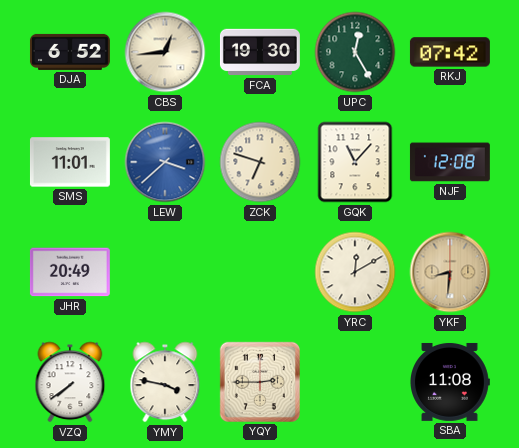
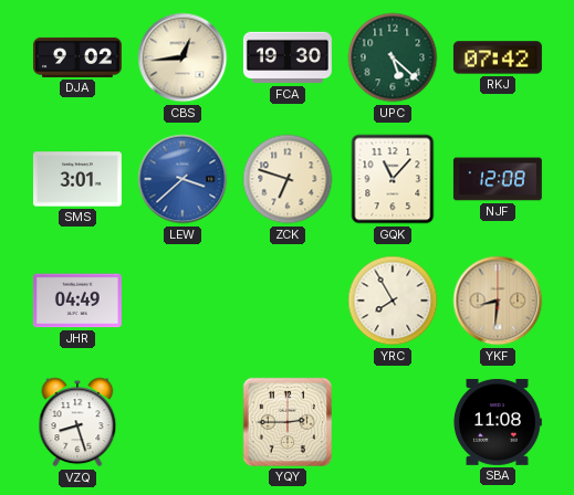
DJA: 6:52 -> 9:02 (77, 57)
UPC: 12:25 -> 5:22 (393, 57)
SMS: 11:01 -> 3:01 (77, 179)
JHR: 20:49 -> 04:49 (77, 301)
YRC: 12:10 -> 7:55 (393, 301)
VZQ: 7:39 -> 8:27 (77, 422)
YMY: 3:47 -> none (165, 382)
